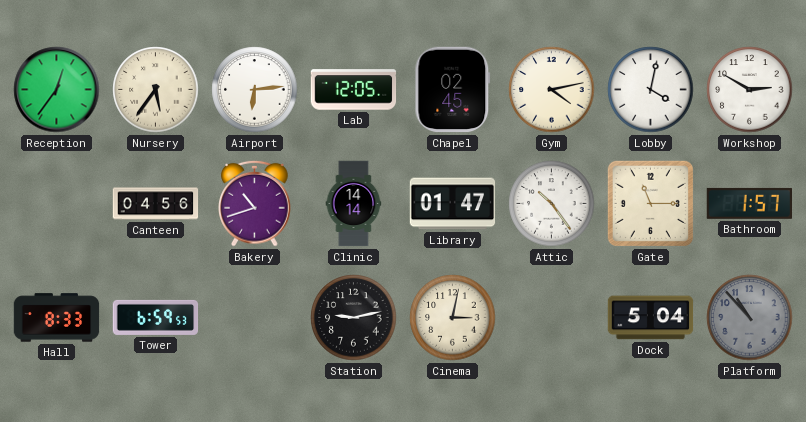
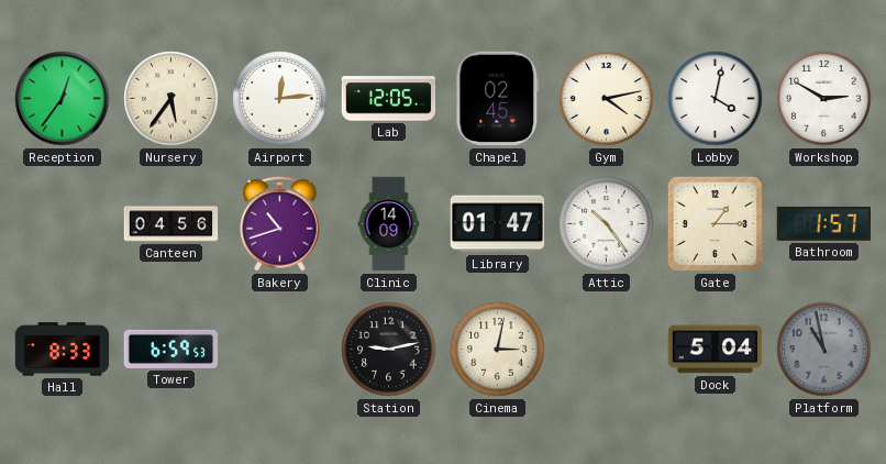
Airport: 6:14 -> 12:14 (280, 99)
Clinic: 14:14 -> 14:09 (389, 224)
Gate: 11:15 -> 1:15 (715, 223)
Platform: 10:53 -> 10:58 (824, 350)
